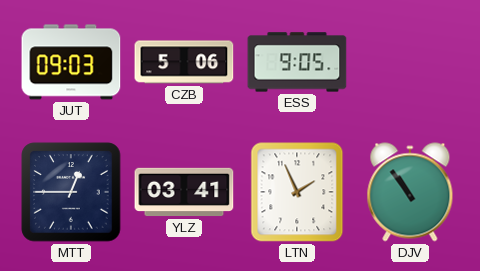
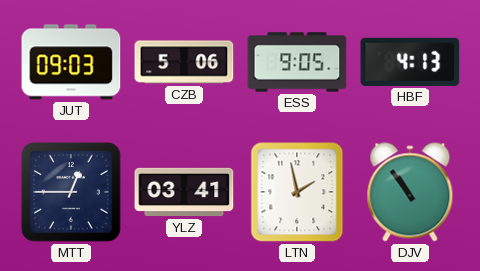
HBF: none -> 4:13 (410, 62)
LTN: 1:56 -> 1:58 (297, 192)
